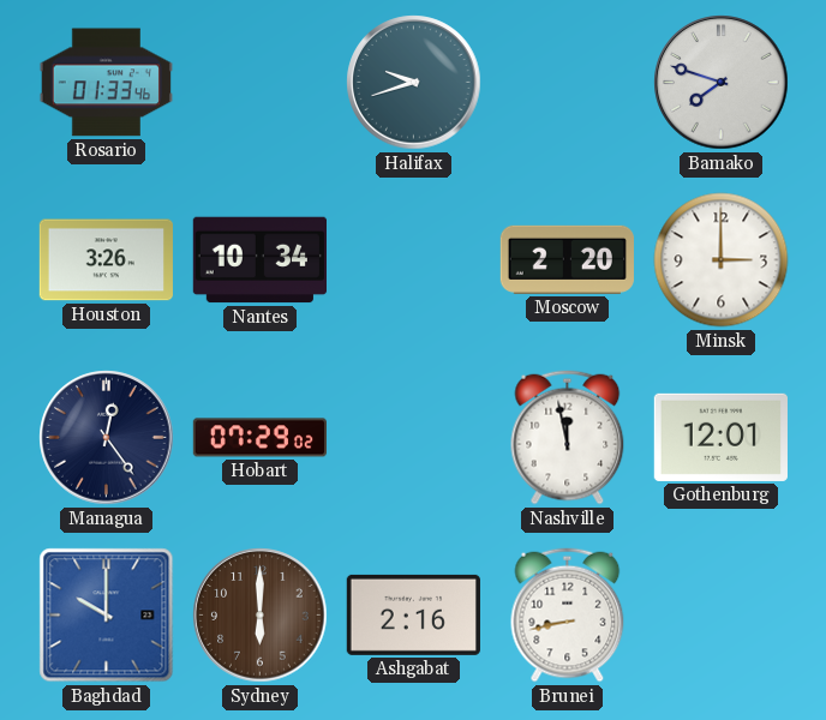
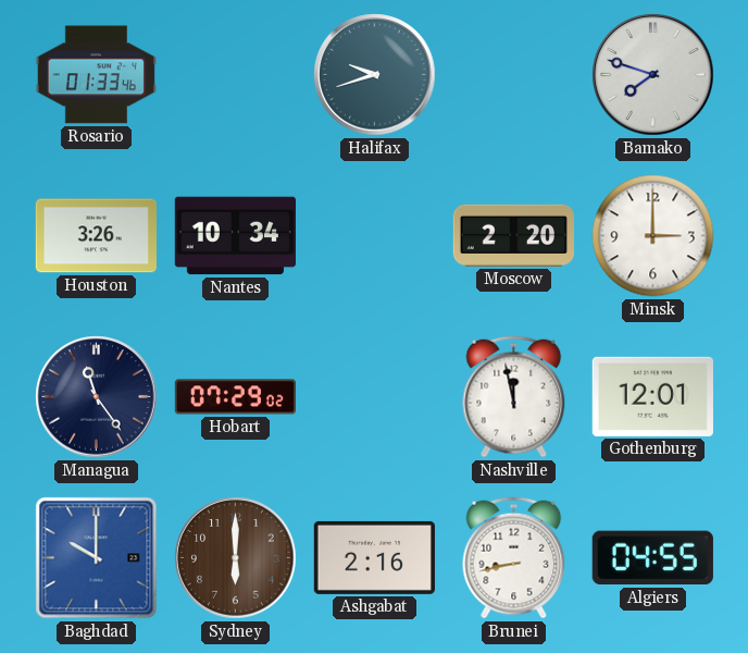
Managua: 12:24 -> 11:24 (97, 397)
Algiers: none -> 04:55 (652, 558)
